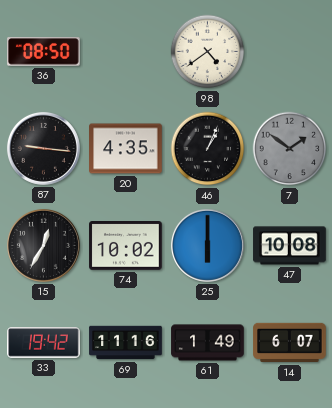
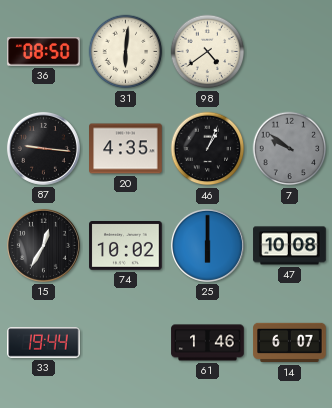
31: none -> 6:01 (126, 52)
7: 1:51 -> 9:51 (290, 149)
33: 19:42 -> 19:44 (44, 343)
69: 11:16 -> none (126, 343)
61: 1:49 -> 1:46 (208, 343)
